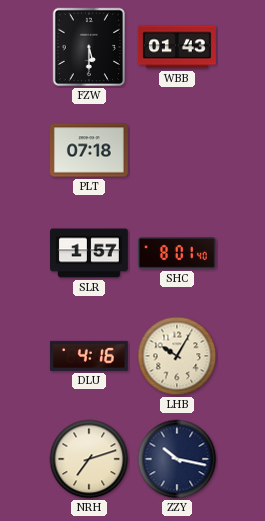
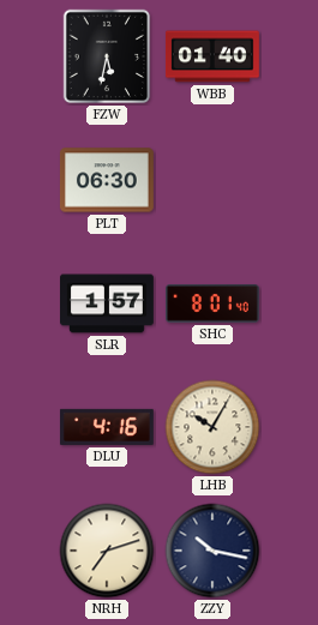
FZW: 5:30 -> 5:32 (107, 56)
WBB: 01:43 -> 01:40 (212, 56)
PLT: 07:18 -> 06:30 (107, 180)
